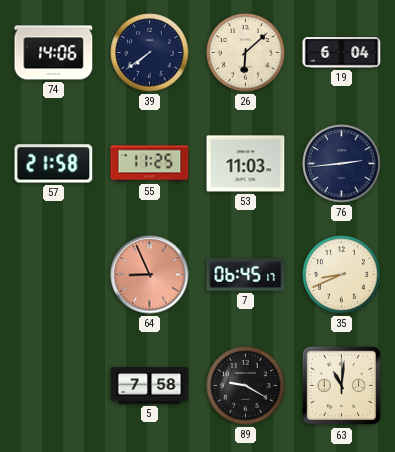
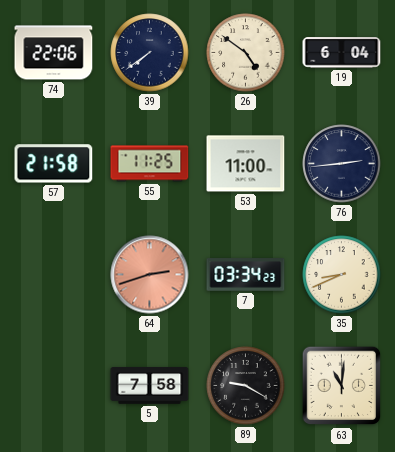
74: 14:06 -> 22:06 (54, 53)
26: 6:08 -> 4:51 (246, 53)
53: 11:03 -> 11:00 (246, 164)
64: 8:56 -> 2:42 (150, 275)
7: 06:45 -> 03:34 (246, 275)
